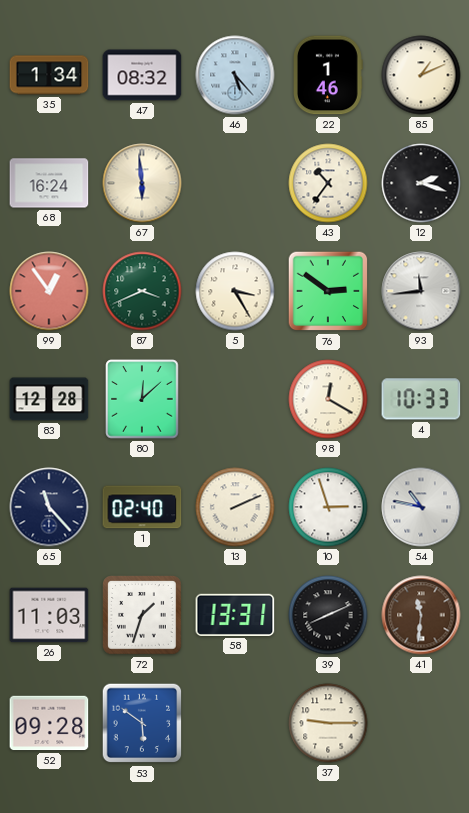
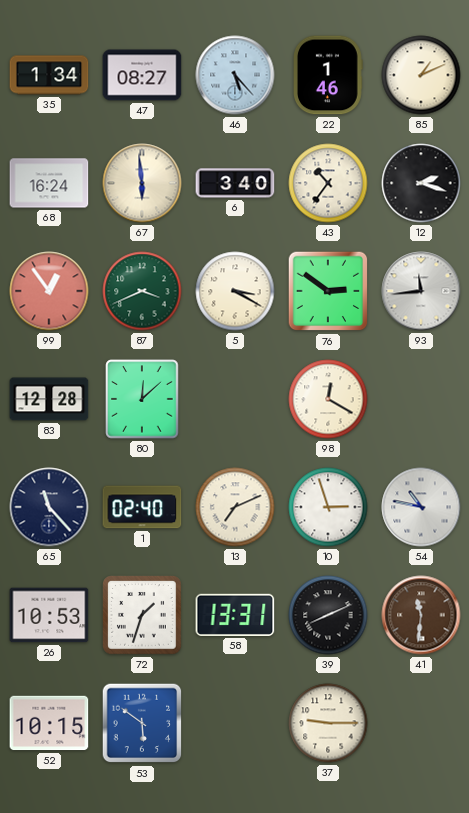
47: 08:32 -> 08:27 (142, 75)
6: none -> 3:40 (235, 183)
5: 3:25 -> 3:20 (235, 291)
4: 10:33 -> none (421, 399)
13: 2:11 -> 7:11 (235, 507)
26: 11:03 -> 10:53 (49, 615)
52: 09:28 -> 10:15 (49, 723)
